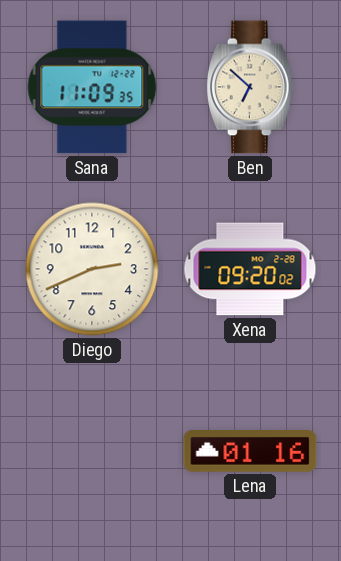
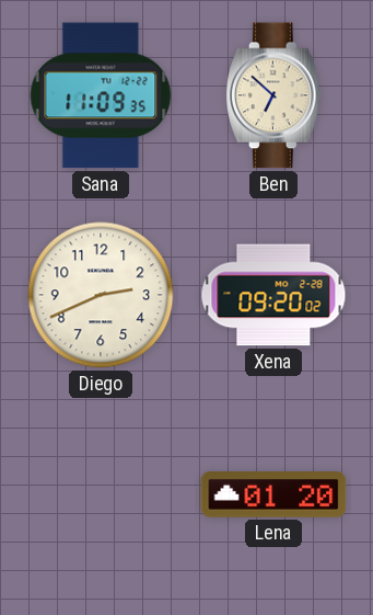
Lena: 01:16 -> 01:20 (273, 496)
